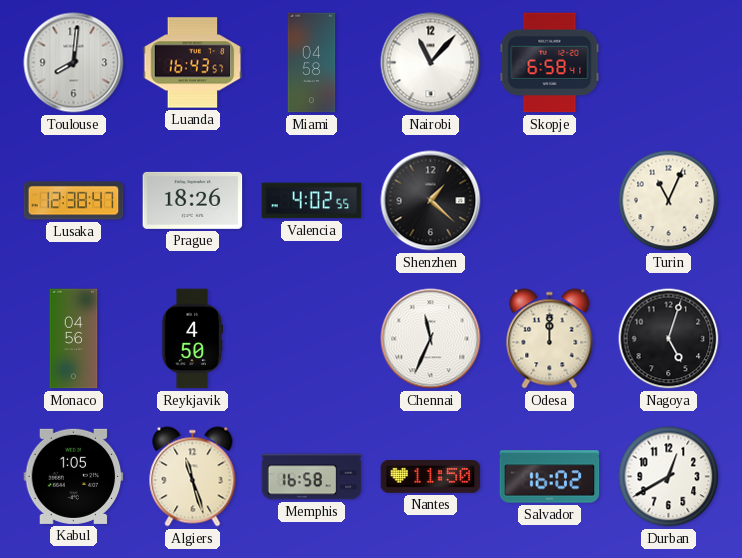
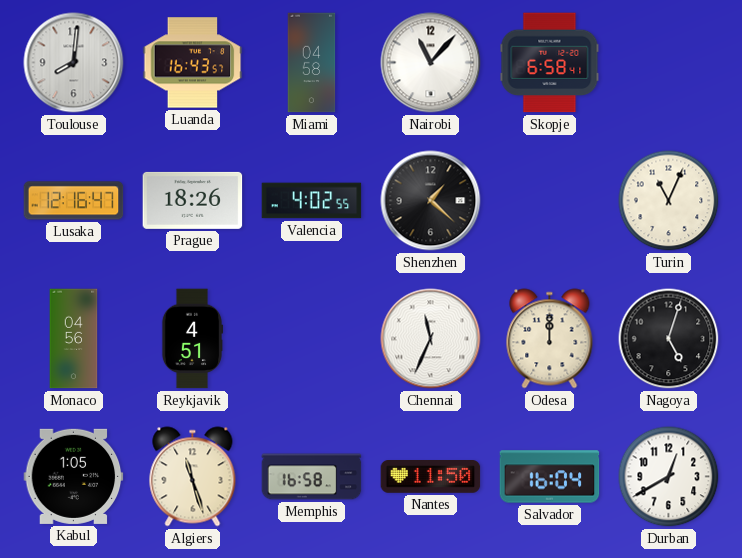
Lusaka: 12:38 -> 12:16 (74, 201)
Reykjavik: 4:50 -> 4:51 (192, 339)
Salvador: 16:02 -> 16:04 (550, 477)
